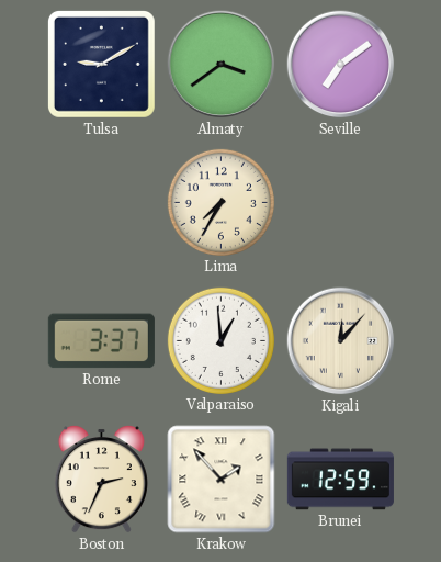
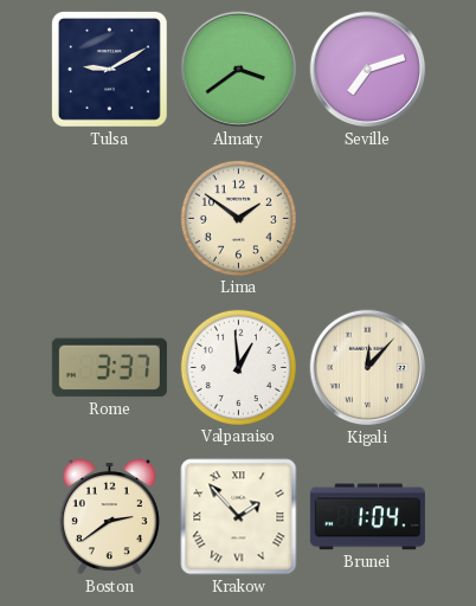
Seville: 7:09 -> 7:12 (368, 70)
Lima: 7:35 -> 1:51 (238, 218)
Boston: 2:34 -> 2:39 (109, 516)
Brunei: 12:59 -> 1:04 (367, 517)
